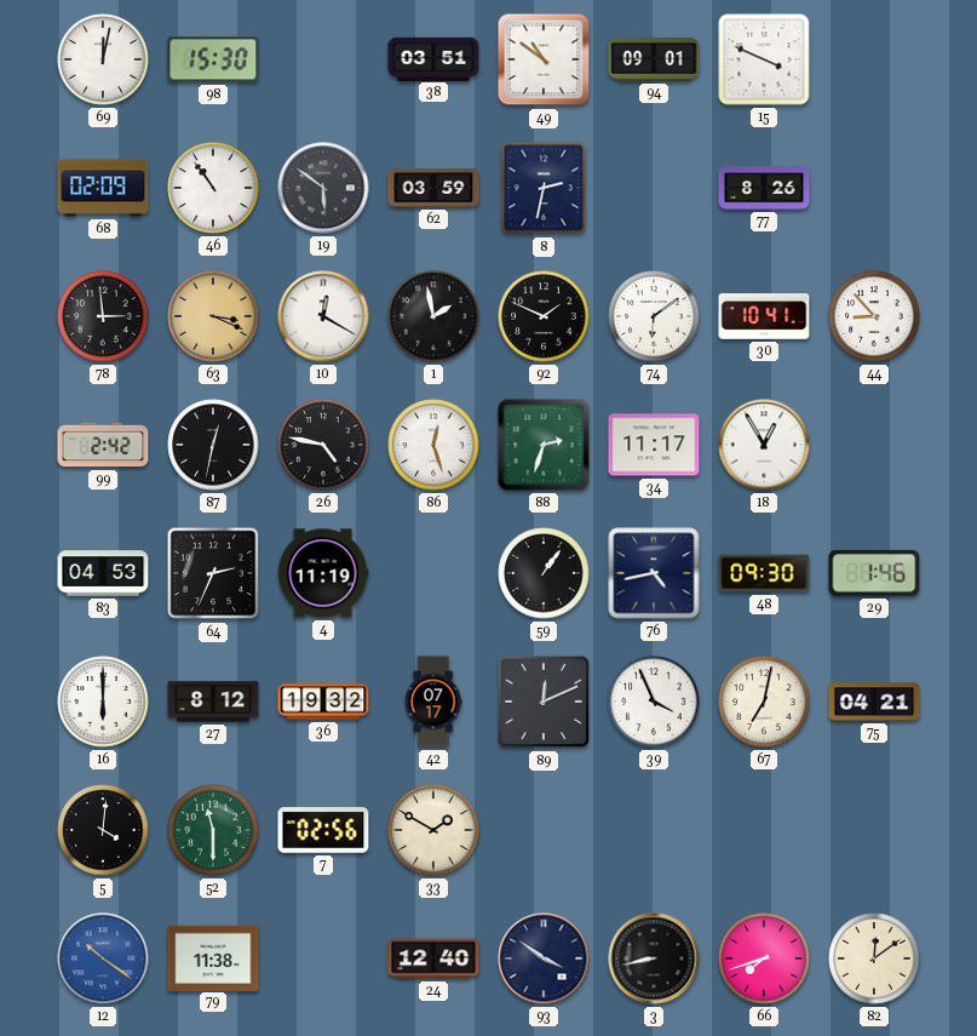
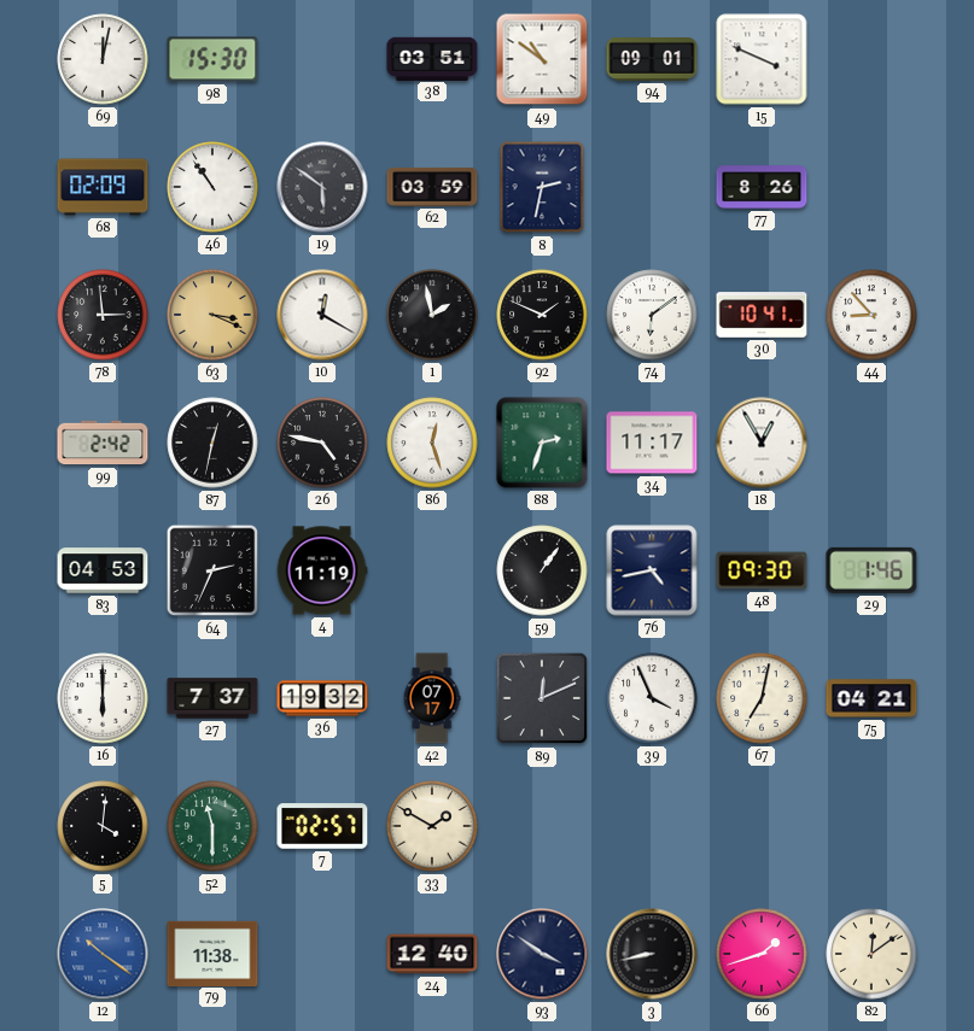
27: 8:12 -> 7:37 (212, 698)
7: 02:56 -> 02:57 (322, 826)
66: 7:42 -> 1:42 (762, 954)
